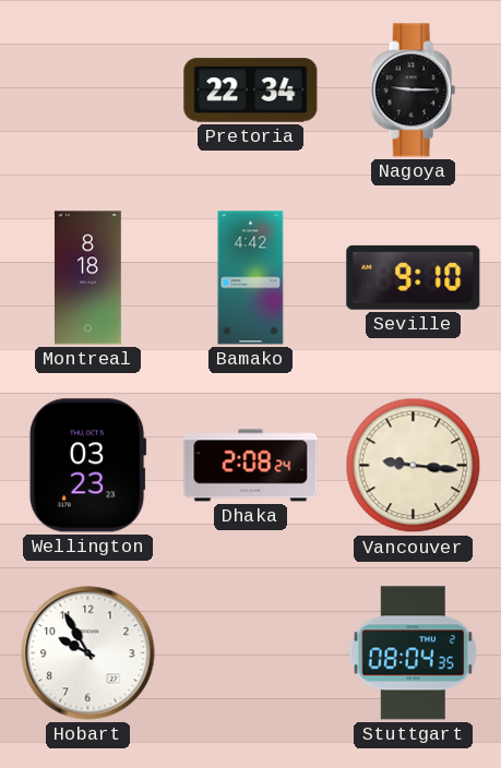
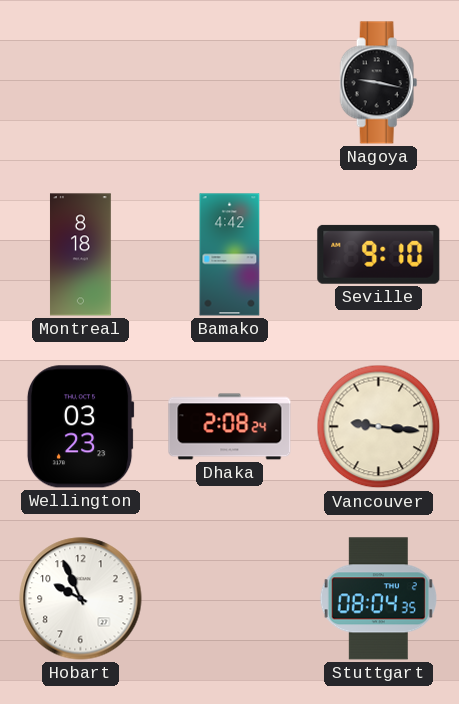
Pretoria: 22:34 -> none (251, 91)
Nagoya: 9:15 -> 9:17 (379, 83)
Hobart: 9:55 -> 9:56 (81, 599)
